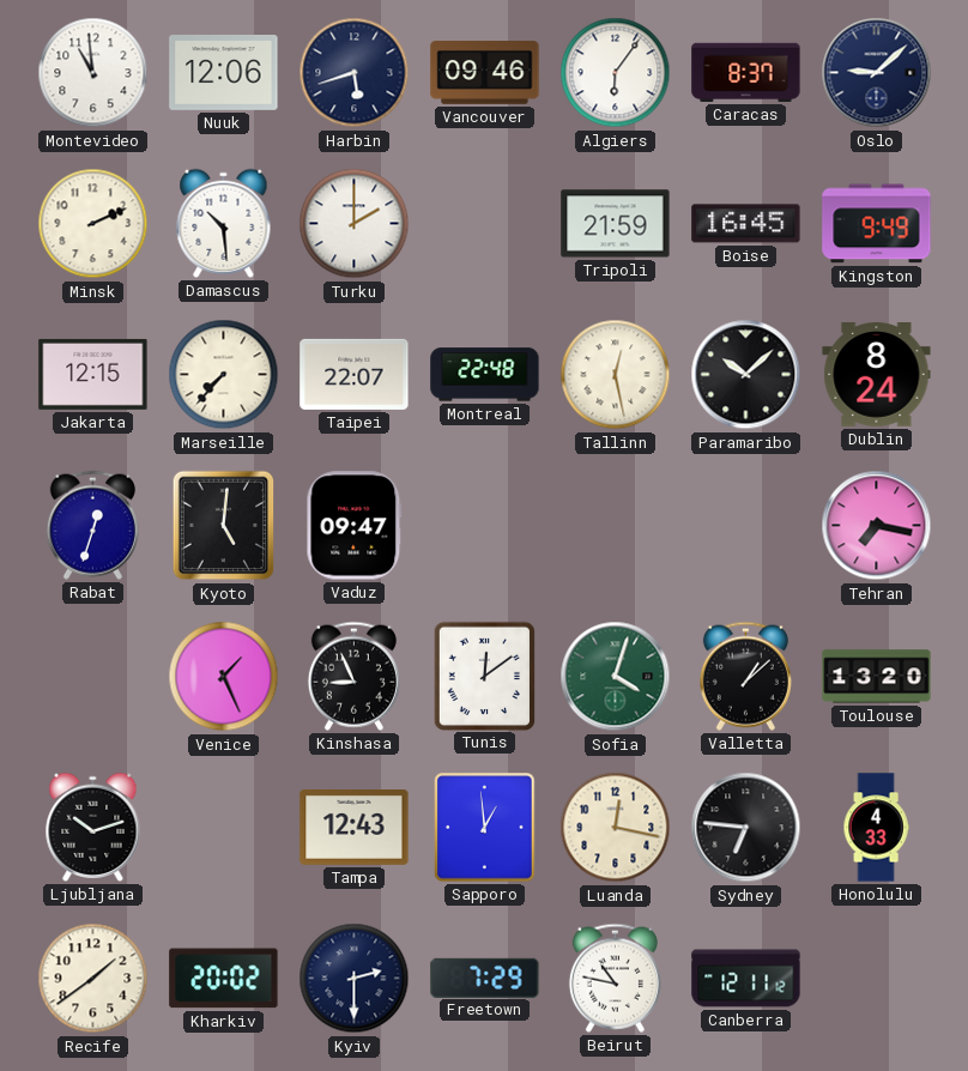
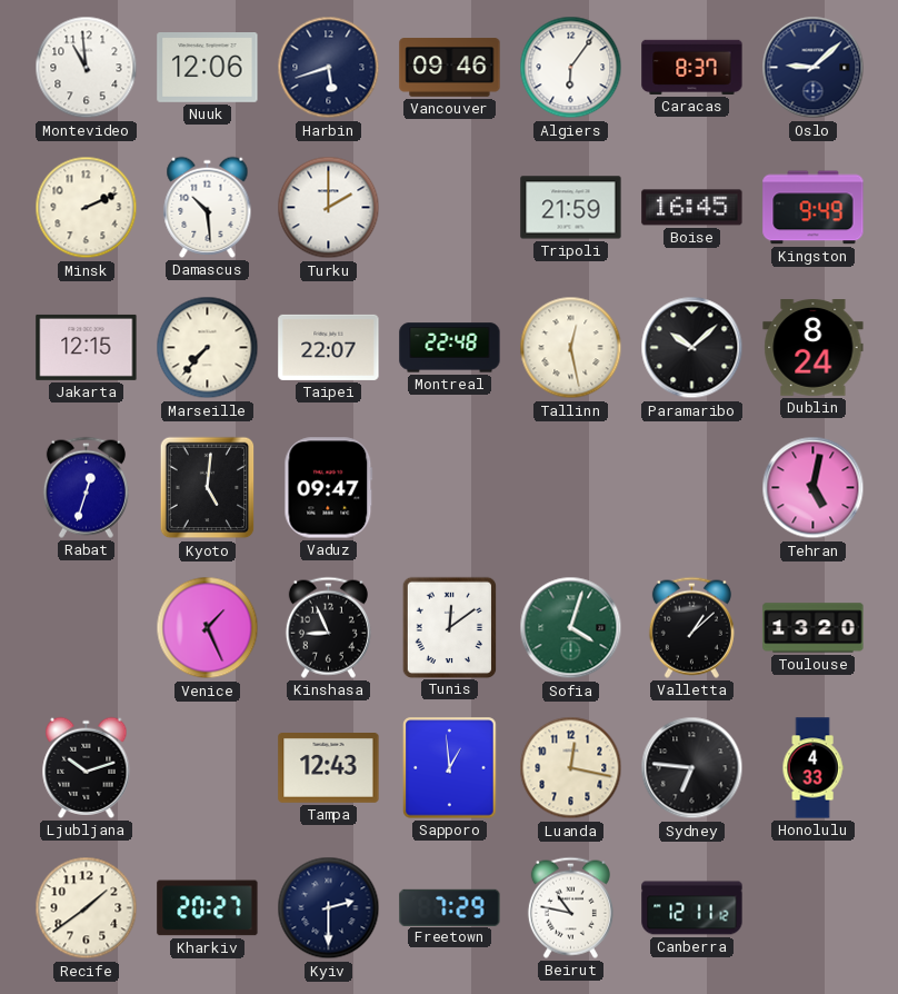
Tehran: 7:17 -> 5:02 (814, 488)
Kharkiv: 20:02 -> 20:27 (208, 908)
